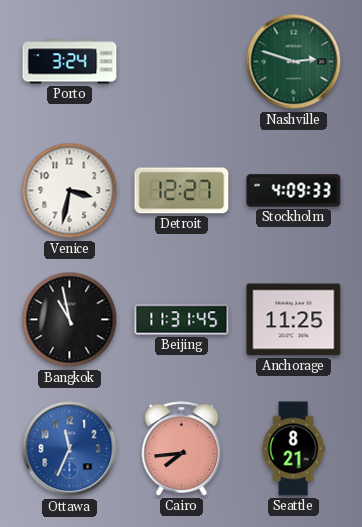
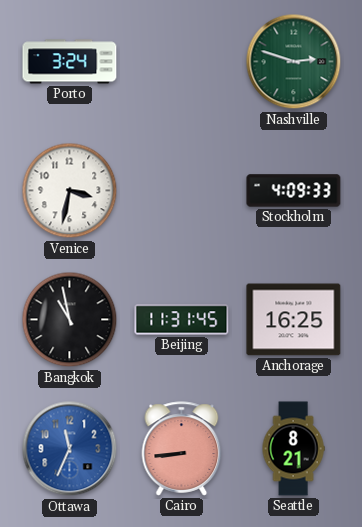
Detroit: 12:27 -> none (182, 191)
Anchorage: 11:25 -> 16:25 (294, 320)
Cairo: 7:44 -> 8:44 (182, 449)
